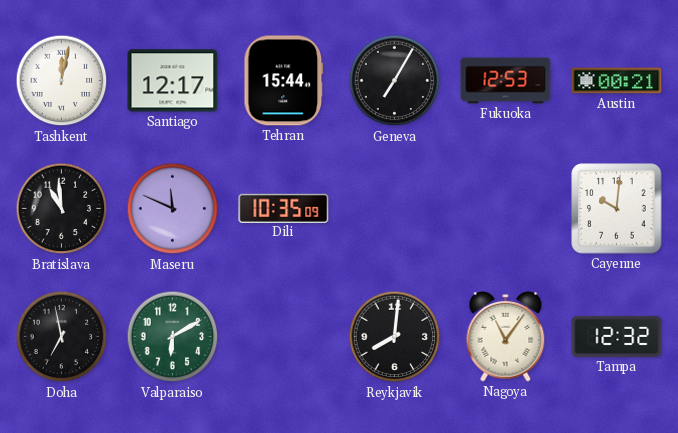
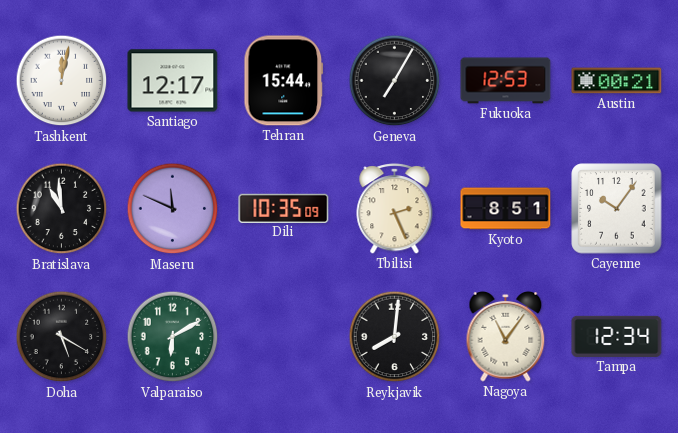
Tbilisi: none -> 2:26 (395, 209)
Kyoto: none -> 8:51 (506, 209)
Cayenne: 10:01 -> 10:06 (617, 209)
Doha: 6:58 -> 5:20 (62, 337)
Tampa: 12:32 -> 12:34 (617, 336)
